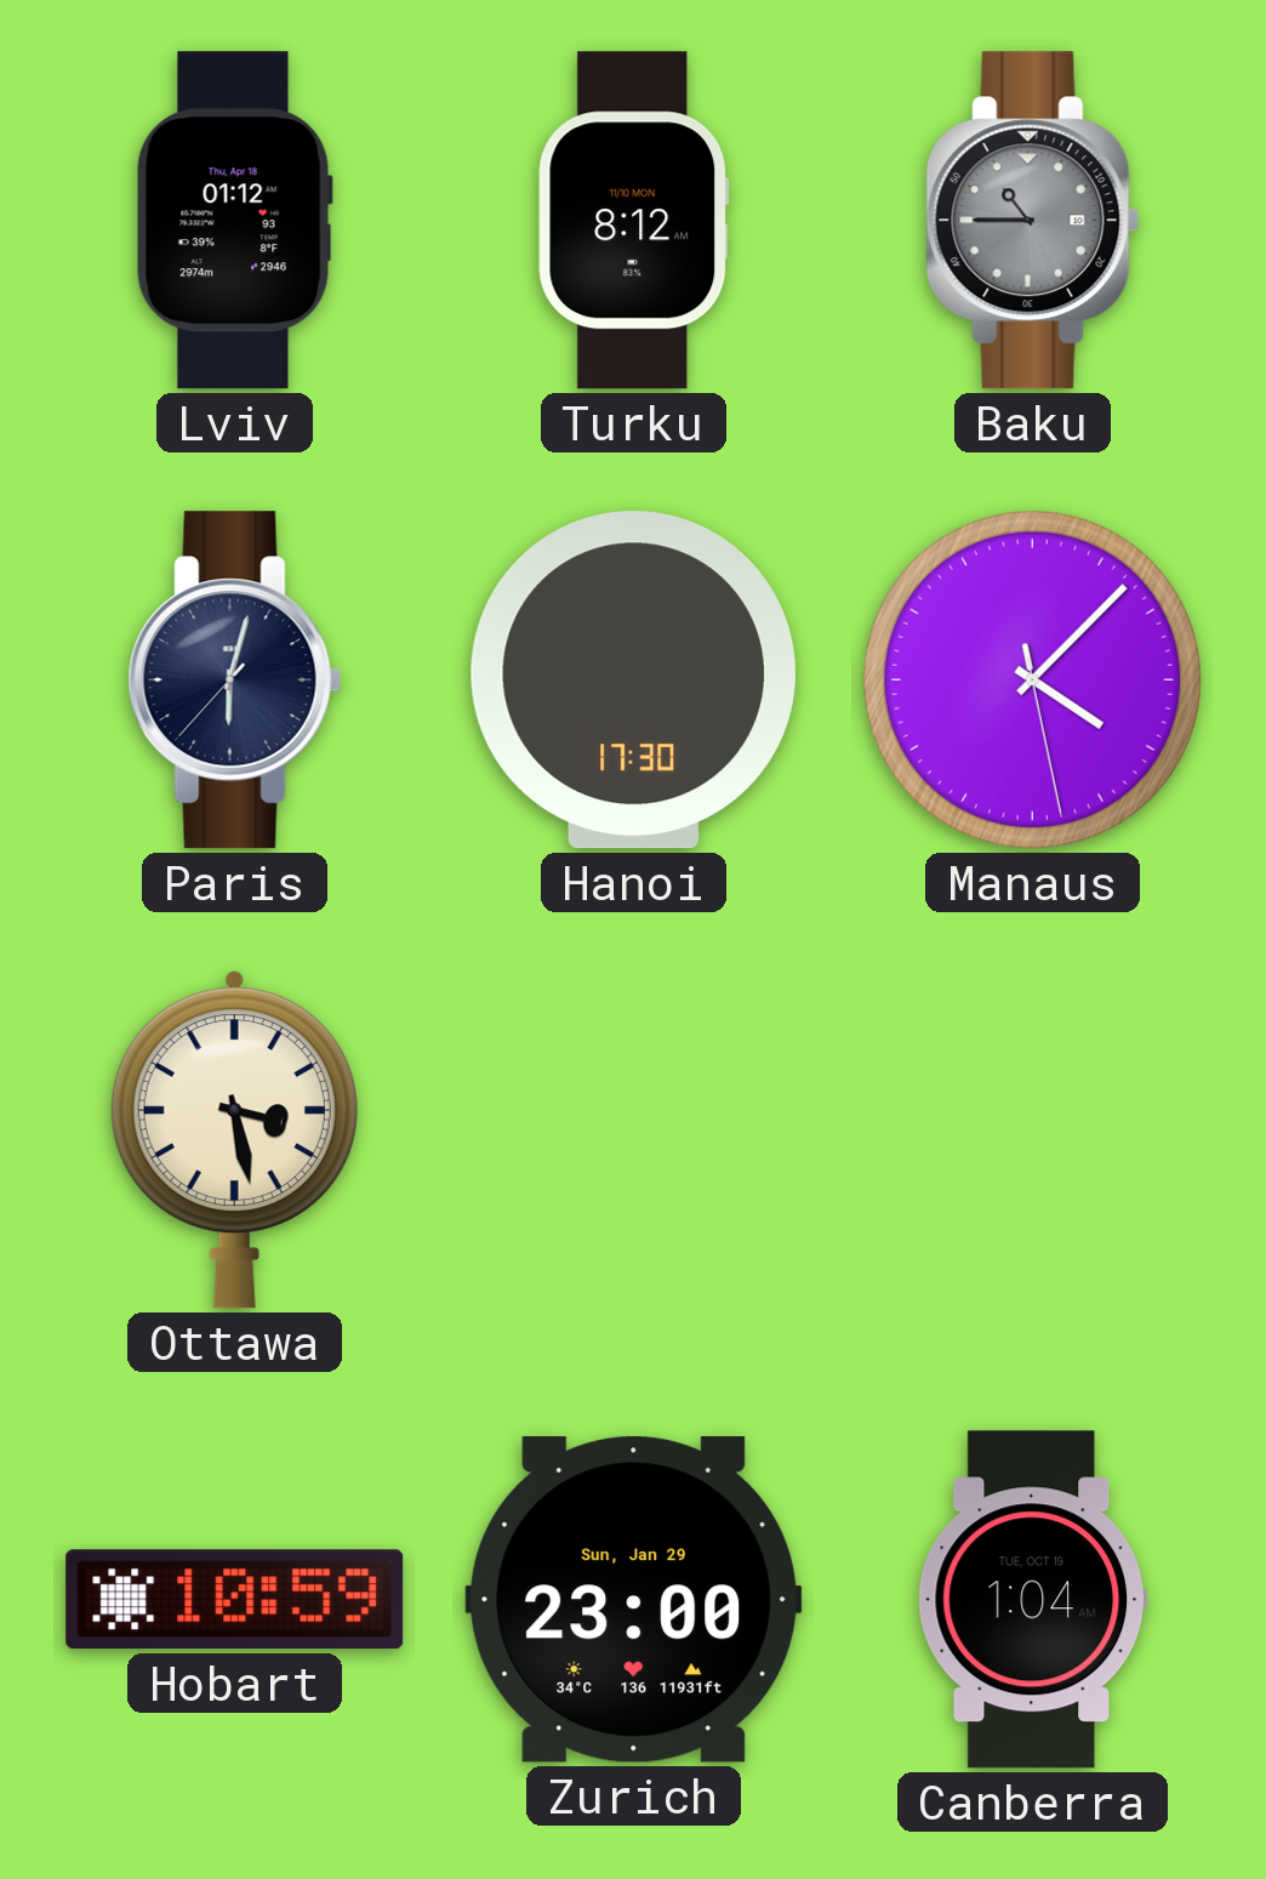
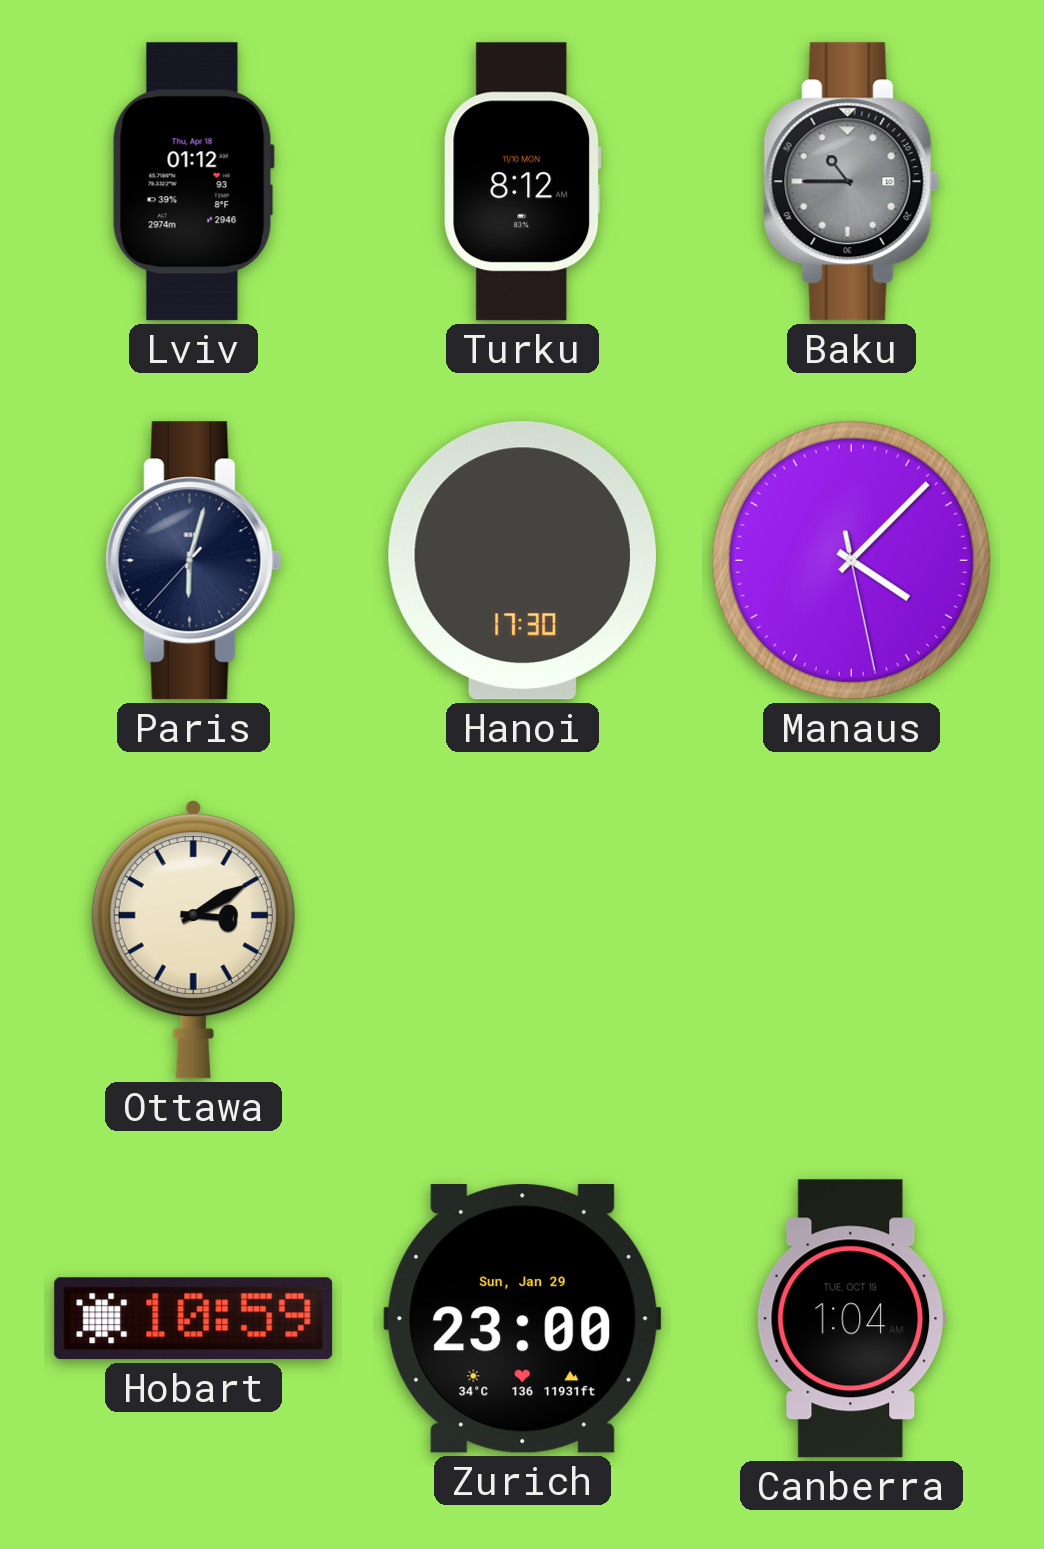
Ottawa: 3:28 -> 3:10 (193, 939)
